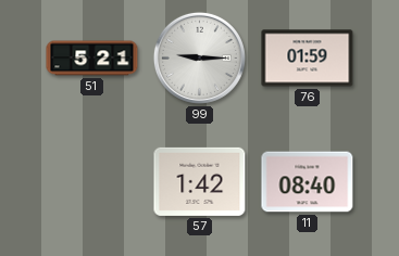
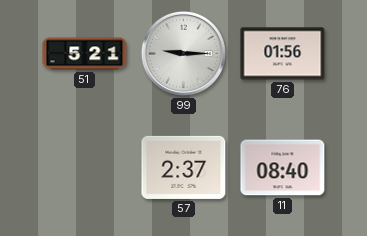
76: 01:59 -> 01:56 (283, 54)
57: 1:42 -> 2:37 (184, 167)
